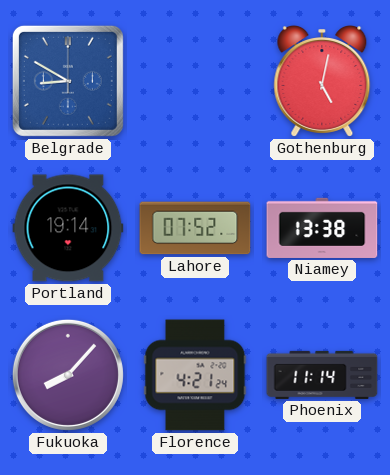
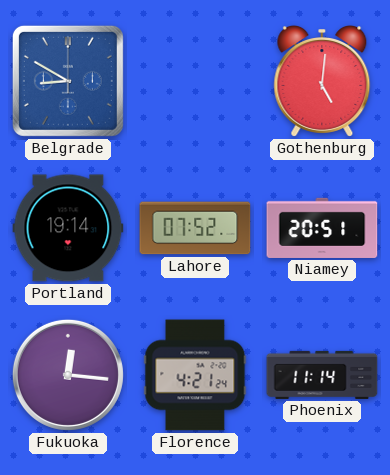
Gothenburg: 5:02 -> 5:01 (322, 82)
Niamey: 13:38 -> 20:51 (322, 228)
Fukuoka: 8:07 -> 12:16 (68, 375)
